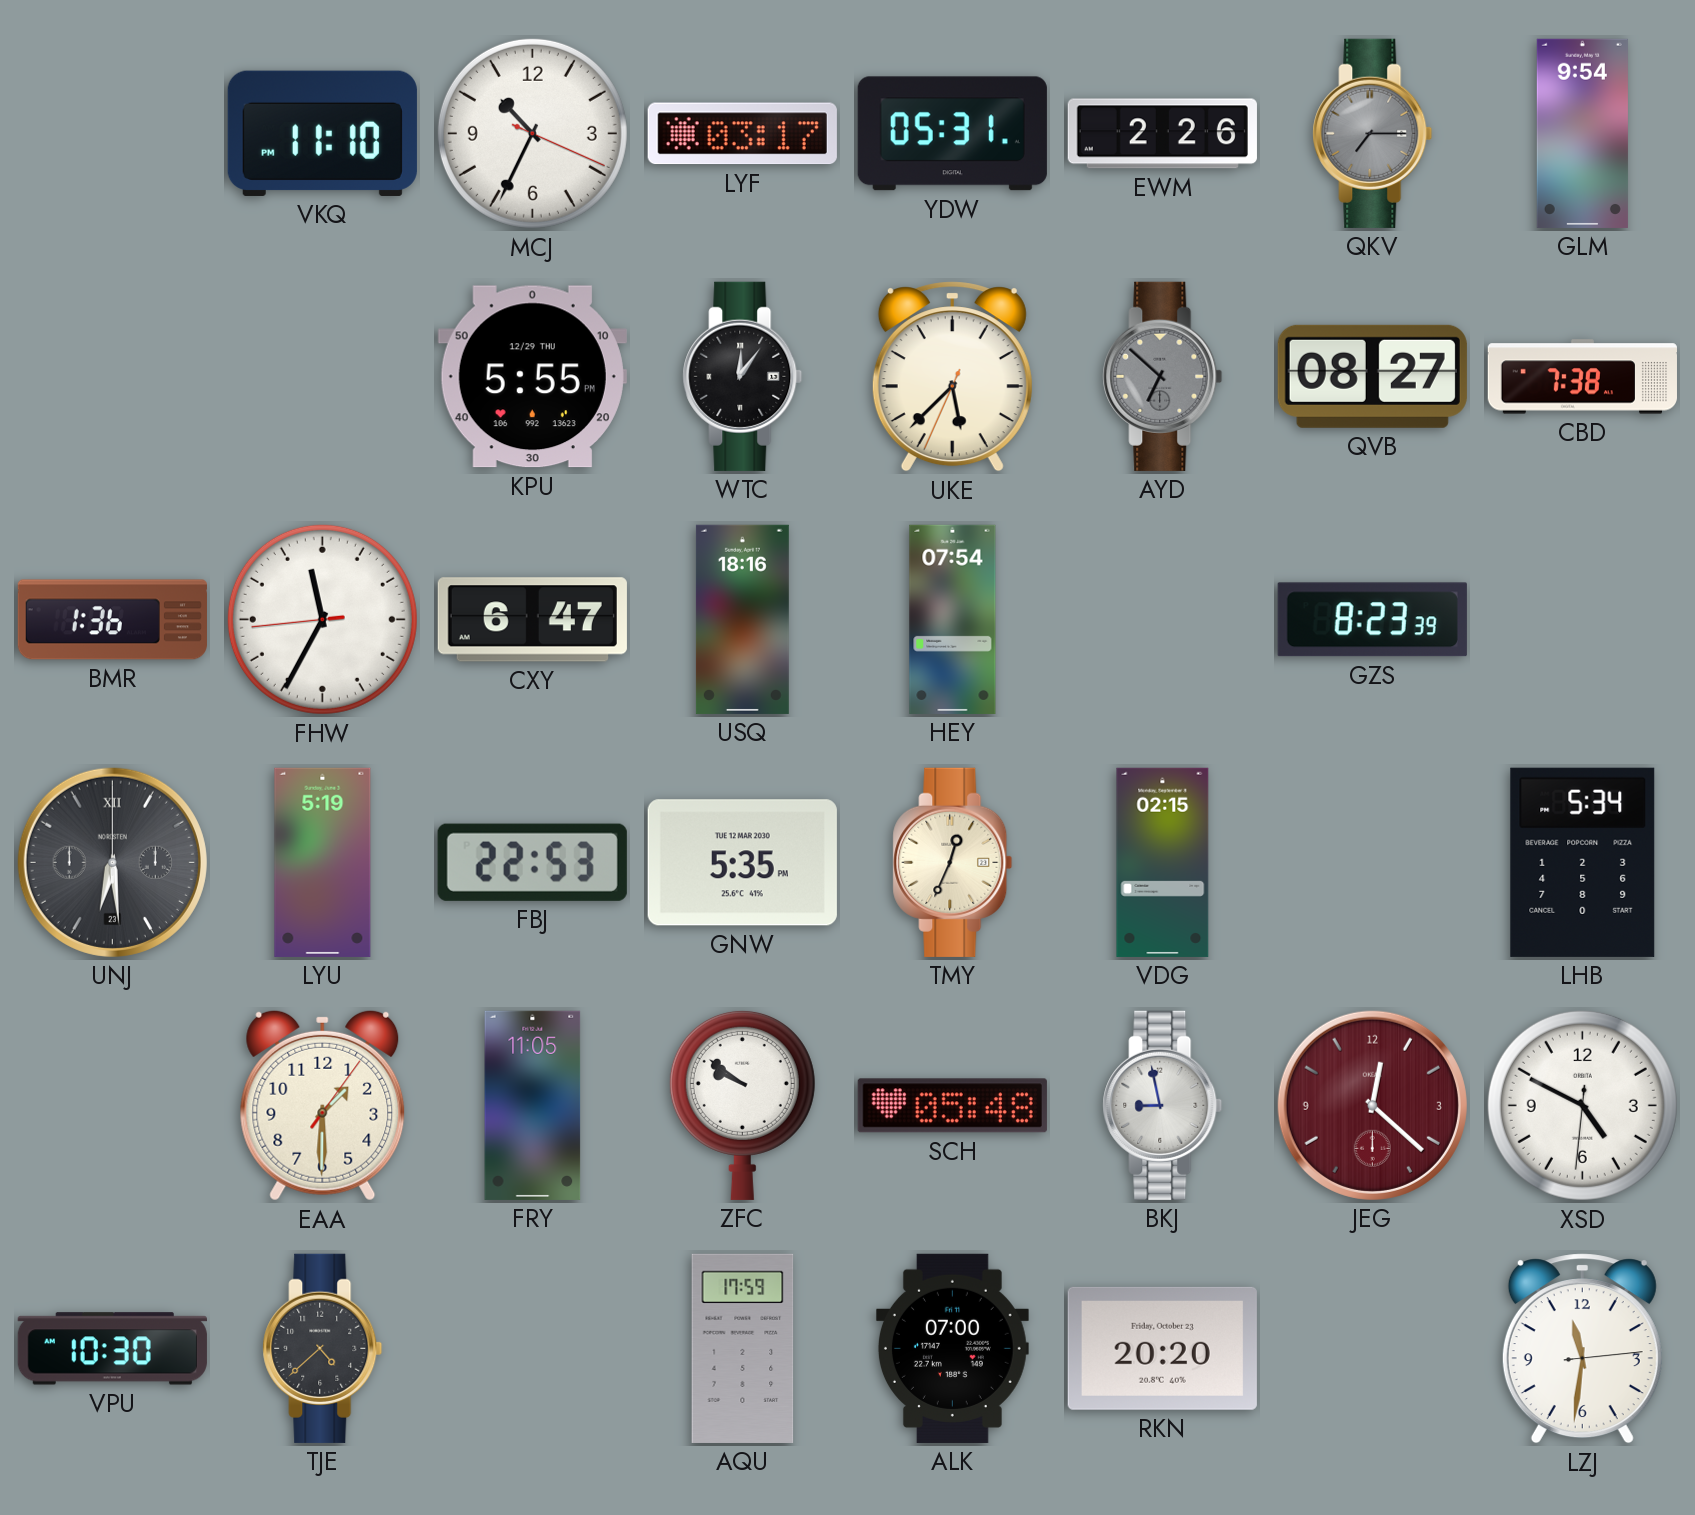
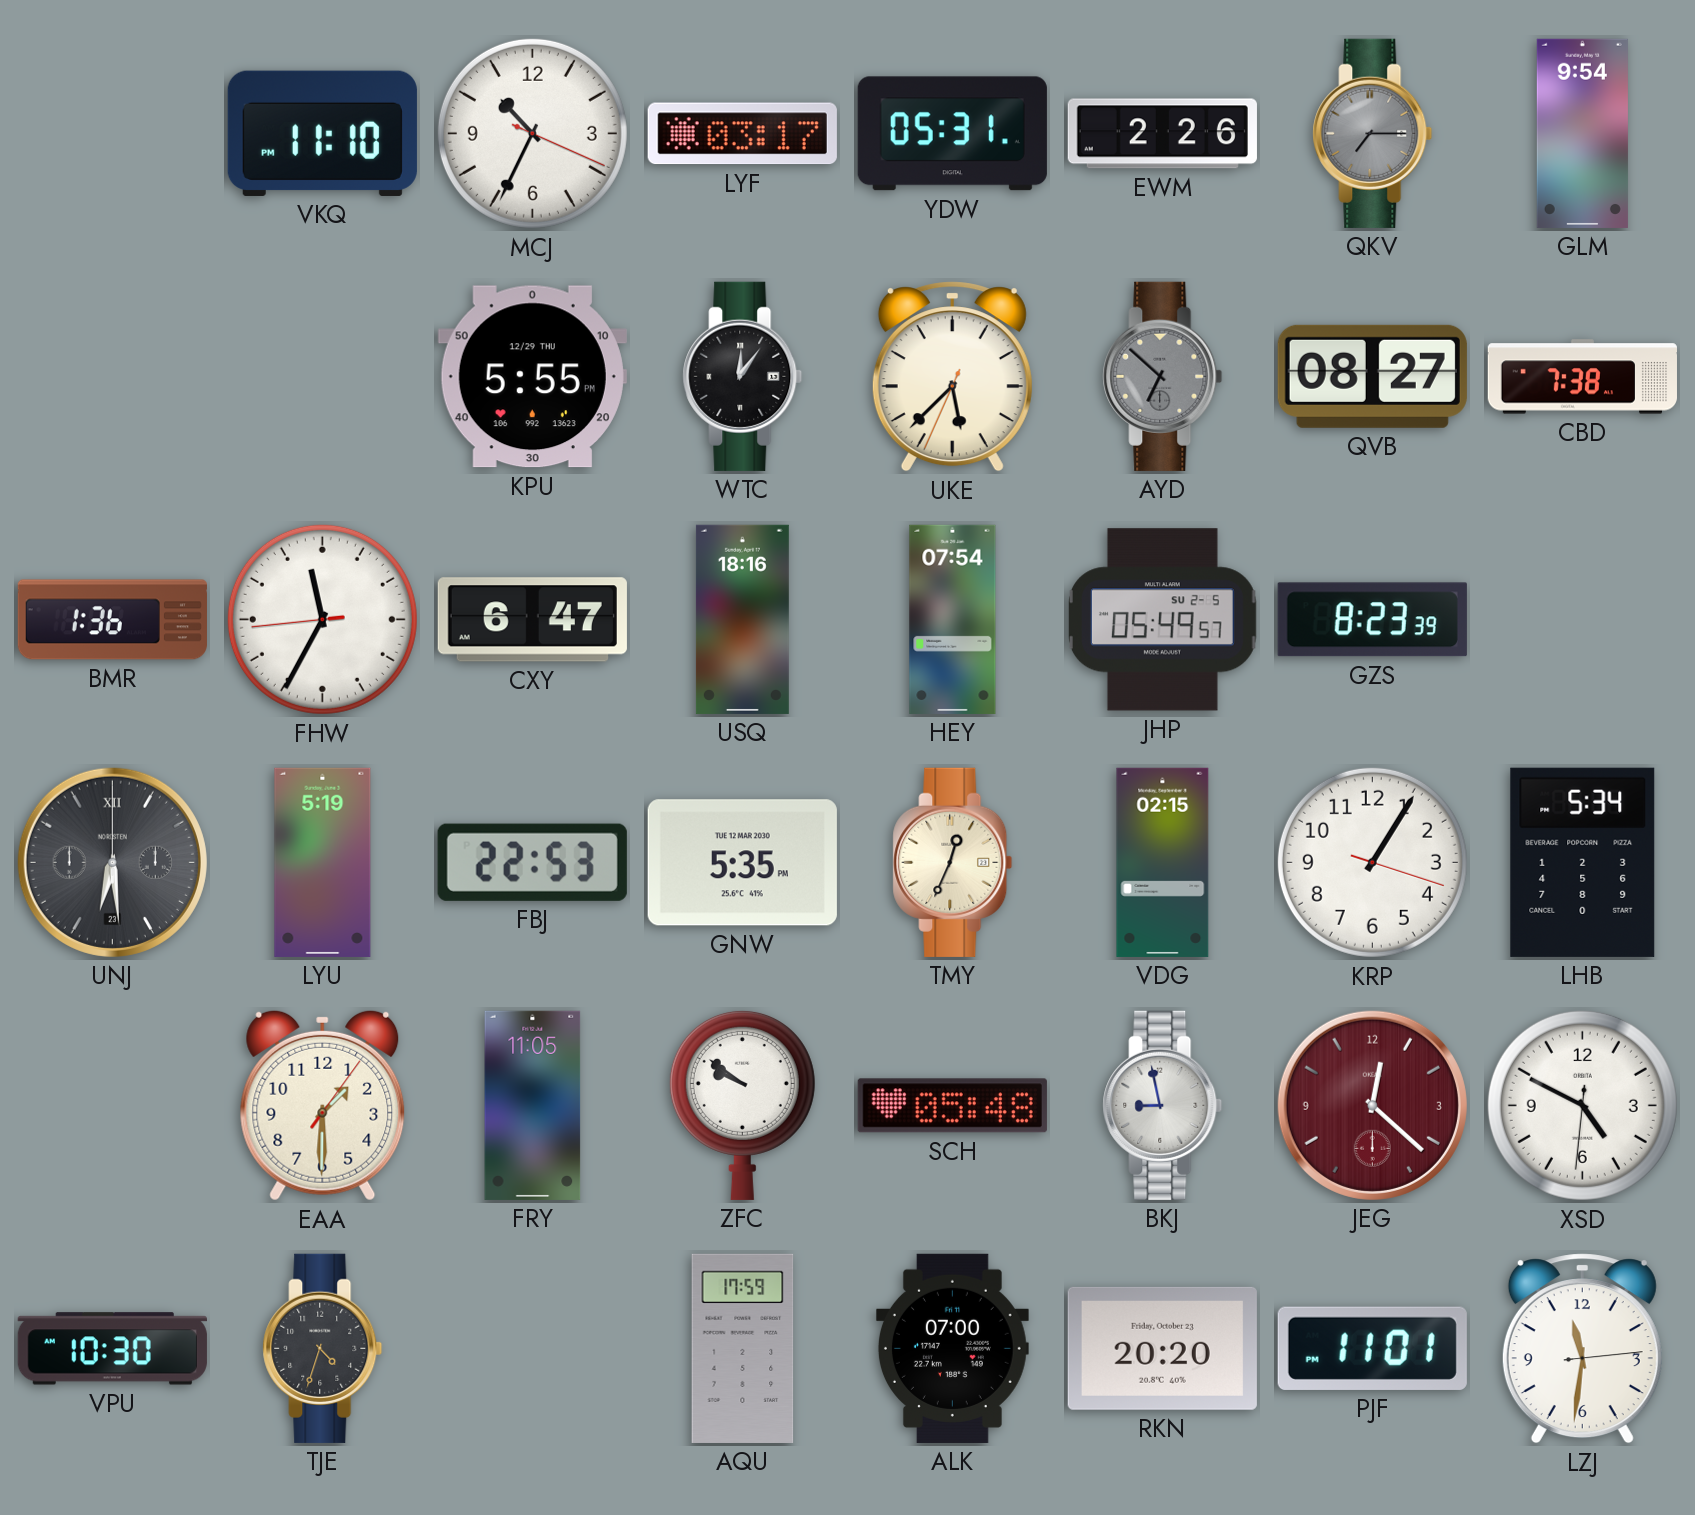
JHP: none -> 05:49 (1162, 620)
KRP: none -> 1:05 (1372, 862)
TJE: 4:38 -> 4:33 (323, 1348)
PJF: none -> 11:01 (1372, 1348)
